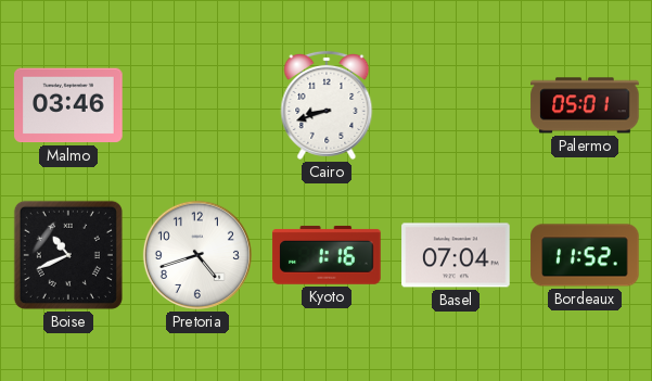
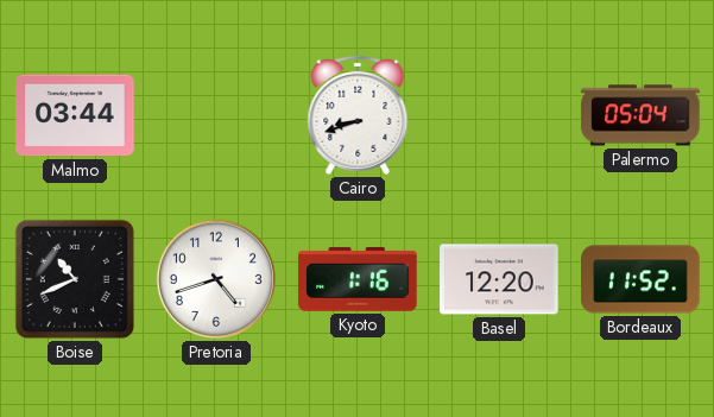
Malmo: 03:46 -> 03:44 (75, 115)
Palermo: 05:01 -> 05:04 (640, 115)
Basel: 07:04 -> 12:20 (499, 279)
